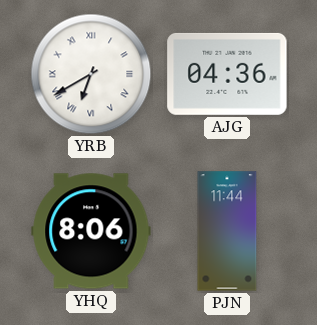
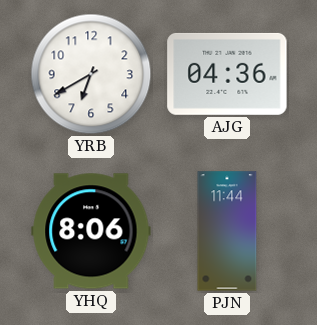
YRB numerals: Roman -> Arabic (91, 74)
